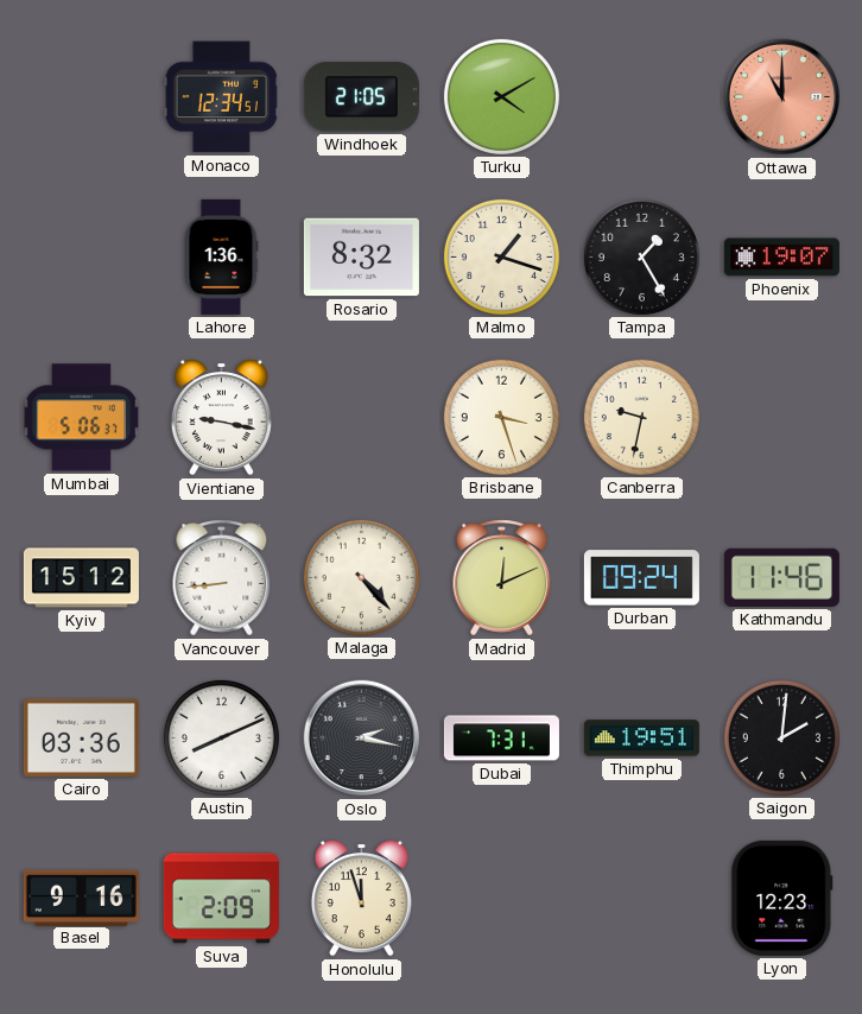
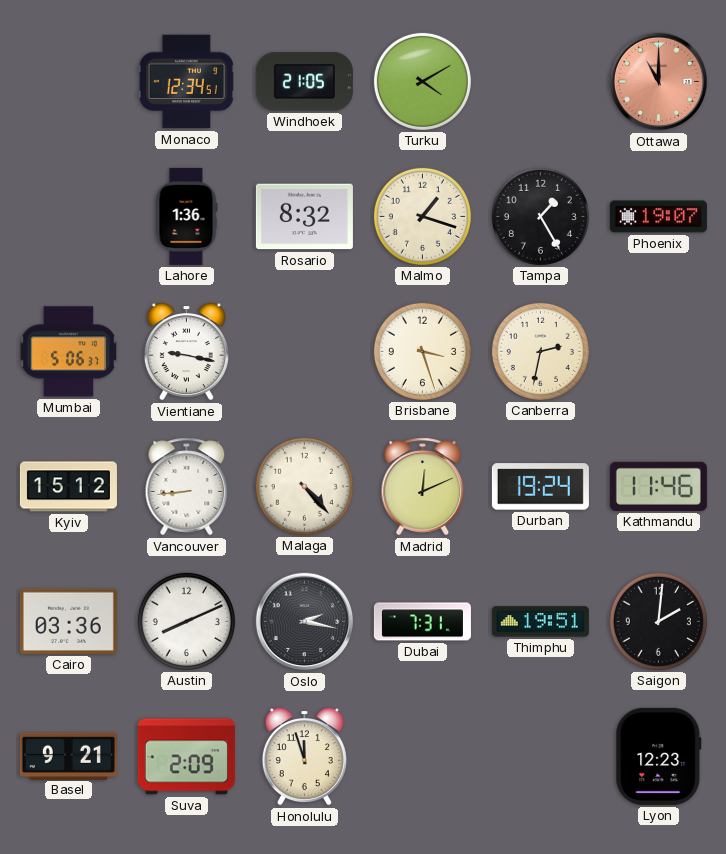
Canberra: 9:32 -> 2:32 (540, 351)
Durban: 09:24 -> 19:24 (540, 487)
Basel: 9:16 -> 9:21 (68, 756)
